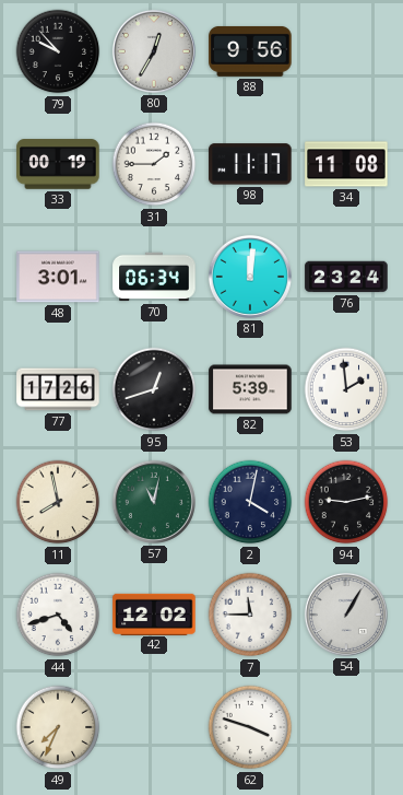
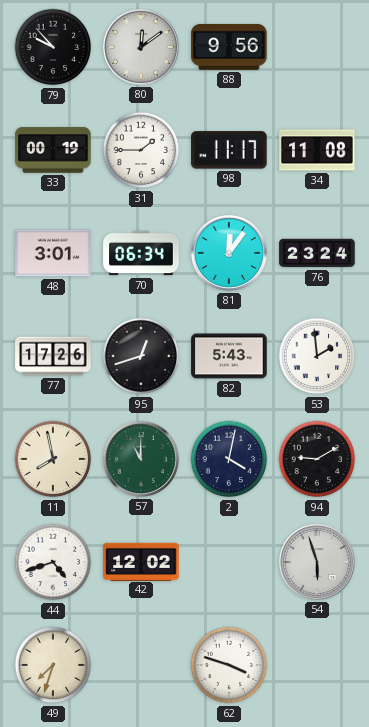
80: 12:35 -> 12:09 (141, 47)
81: 12:01 -> 12:06 (229, 253)
82: 5:39 -> 5:43 (229, 356)
57: 11:02 -> 11:00 (141, 459)
94: 9:13 -> 9:10 (317, 459)
7: 11:45 -> none (250, 615)
54: 1:05 -> 5:57 (317, 562)
49: 7:34 -> 7:33 (53, 665)
